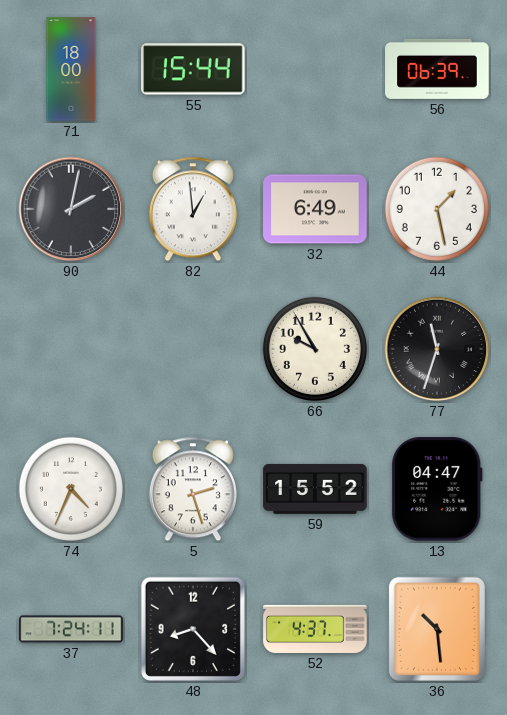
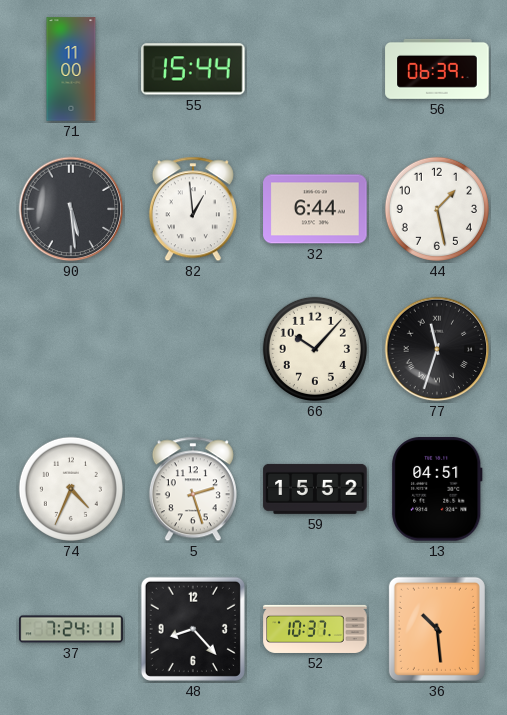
71: 18:00 -> 11:00 (71, 69)
90: 2:02 -> 5:29 (71, 209)
32: 6:49 -> 6:44 (315, 209)
66: 9:55 -> 10:07 (315, 349)
13: 04:47 -> 04:51 (437, 489)
52: 4:37 -> 10:37 (315, 629)
